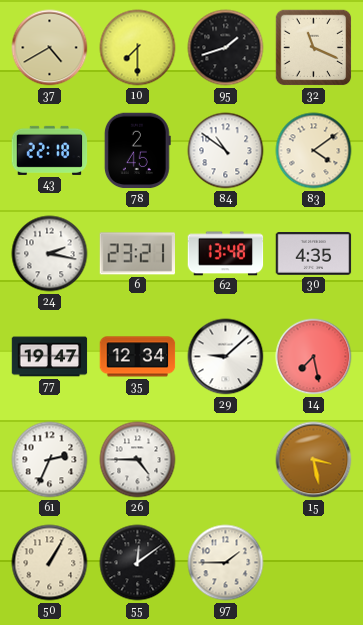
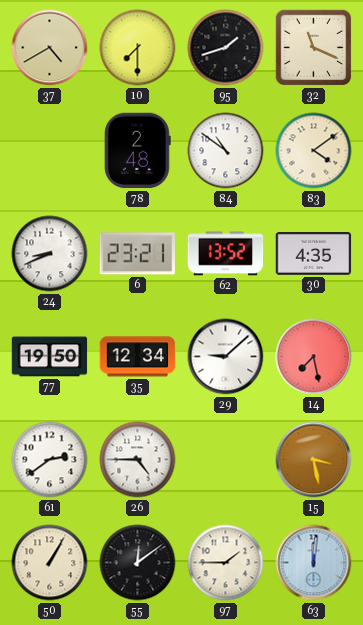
43: 22:18 -> none (50, 150)
78: 2:45 -> 2:48 (137, 151)
24: 2:17 -> 8:41 (50, 254)
62: 13:48 -> 13:52 (226, 254)
77: 19:47 -> 19:50 (50, 357)
61: 2:34 -> 2:39 (50, 460)
63: none -> 12:01 (314, 563)
